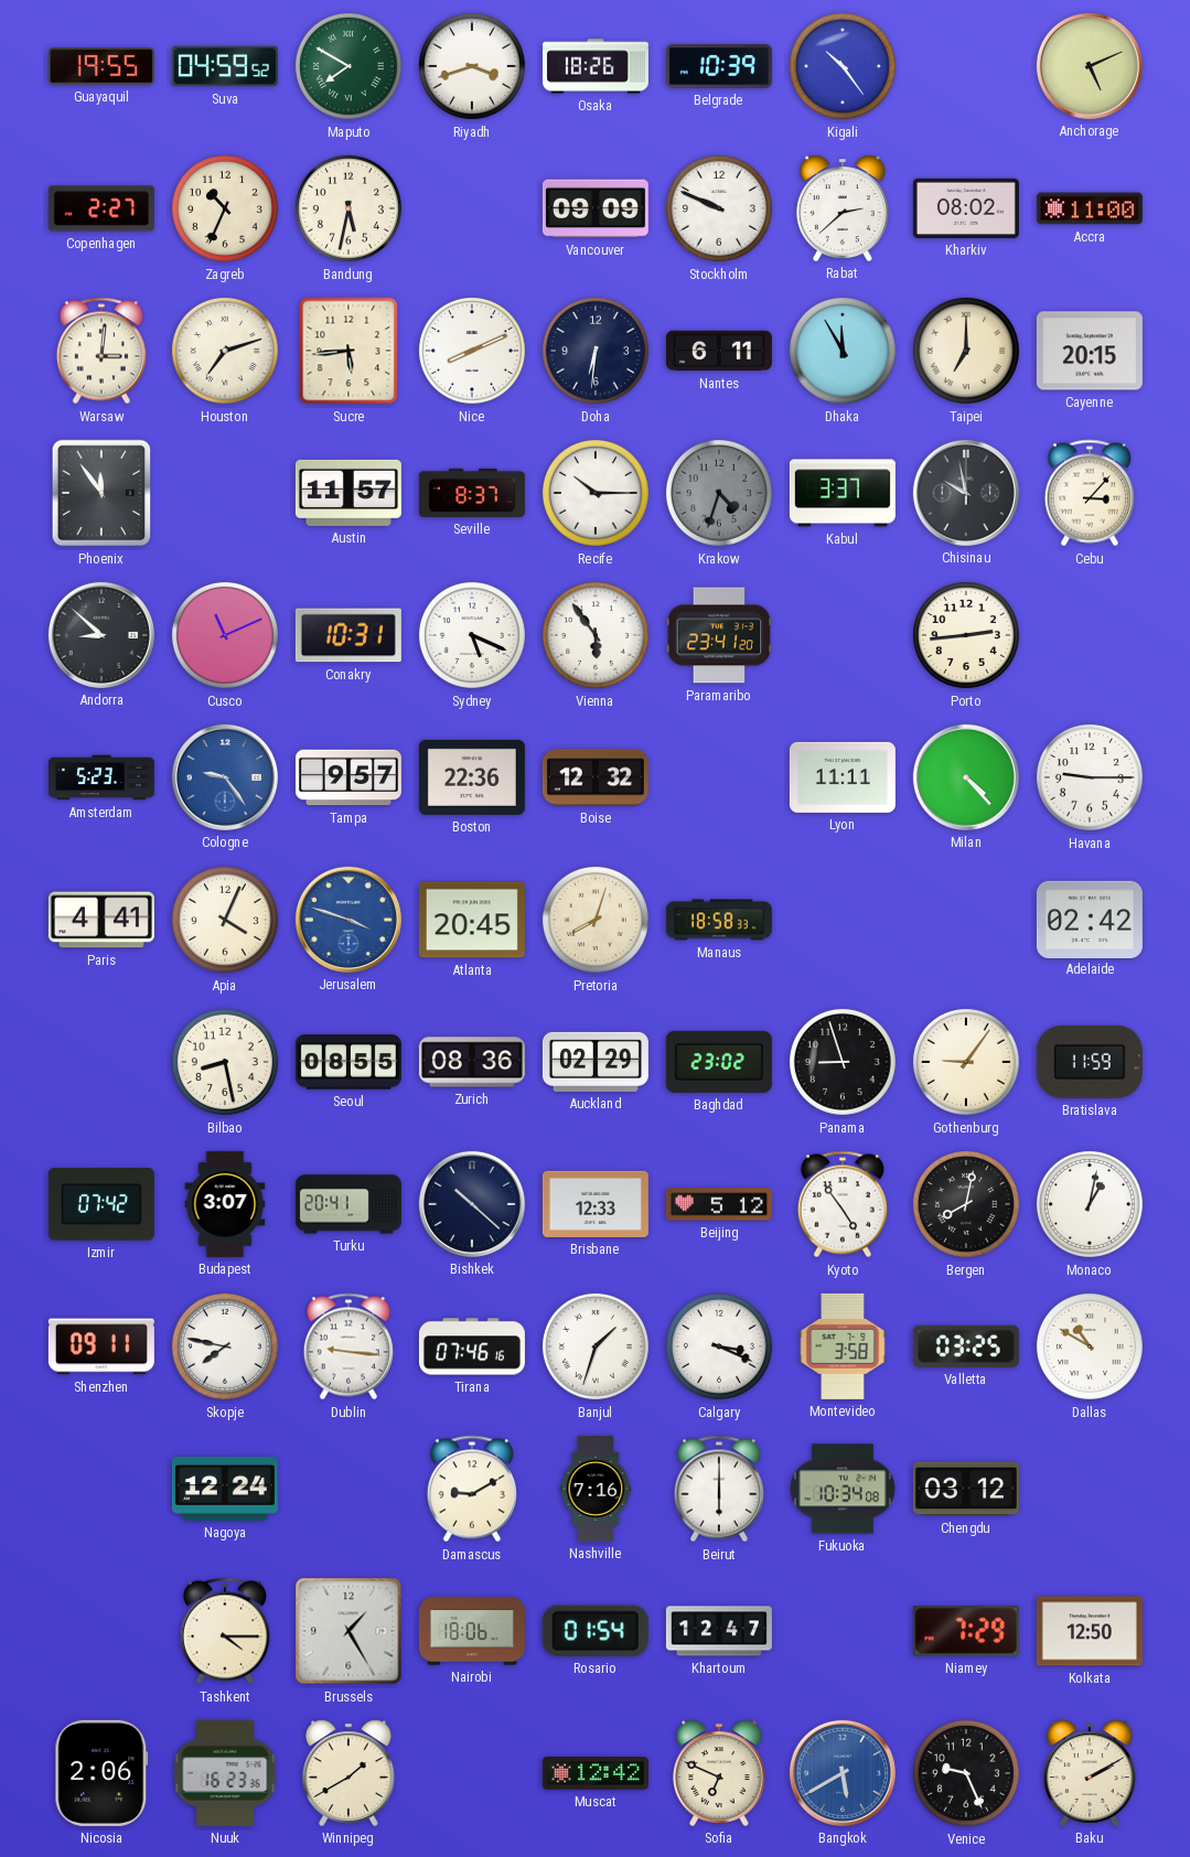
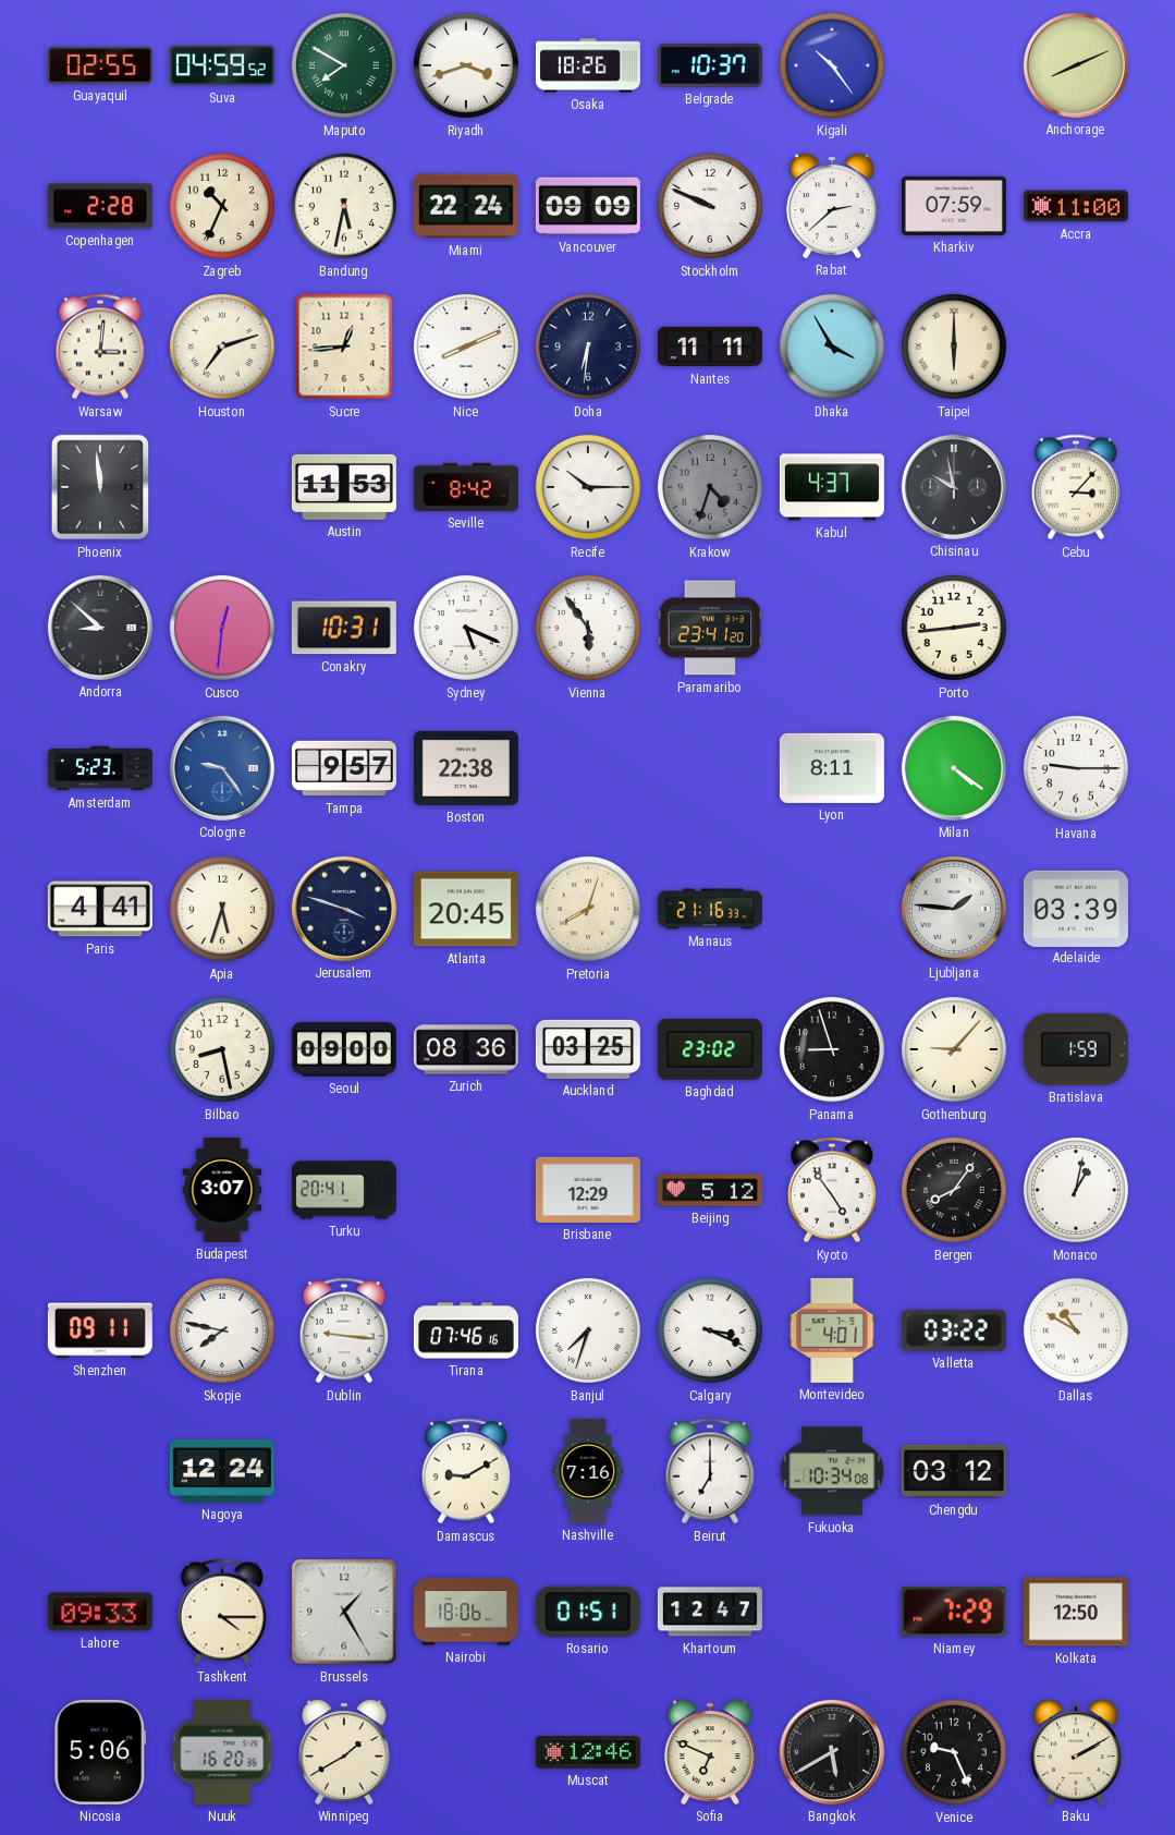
Guayaquil: 19:55 -> 02:55 (100, 65)
Belgrade: 10:39 -> 10:37 (710, 65)
Anchorage: 5:11 -> 8:11 (1076, 65)
Copenhagen: 2:27 -> 2:28 (100, 206)
Miami: none -> 22:24 (466, 206)
Kharkiv: 08:02 -> 07:59 (954, 206)
Sucre: 5:44 -> 12:44 (344, 347)
Nantes: 6:11 -> 11:11 (710, 347)
Dhaka: 11:55 -> 3:55 (832, 347)
Taipei: 7:00 -> 6:00 (954, 347)
Cayenne: 20:15 -> none (1090, 351)
Phoenix: 11:54 -> 11:59 (100, 487)
Austin: 11:57 -> 11:53 (344, 487)
Seville: 8:37 -> 8:42 (466, 487)
Kabul: 3:37 -> 4:37 (832, 487)
Cusco: 11:11 -> 12:31 (222, 628)
Boston: 22:36 -> 22:38 (466, 768)
Boise: 12:32 -> none (596, 777)
Lyon: 11:11 -> 8:11 (832, 768)
Milan: 4:23 -> 4:21 (954, 768)
Apia: 4:04 -> 5:33 (222, 909)
Jerusalem dial: blue -> navy (344, 909)
Manaus: 18:58 -> 21:16 (710, 909)
Ljubljana: none -> 1:46 (954, 909)
Adelaide: 02:42 -> 03:39 (1076, 908)
Seoul: 08:55 -> 09:00 (344, 1049)
Auckland: 02:29 -> 03:25 (588, 1049)
Gothenburg: 9:06 -> 9:07 (954, 1049)
Bratislava: 11:59 -> 1:59 (1076, 1049)
Izmir: 07:42 -> none (101, 1205)
Bishkek: 10:22 -> none (472, 1204)
Brisbane: 12:33 -> 12:29 (588, 1190)
Bergen: 8:02 -> 8:06 (954, 1190)
Banjul: 1:33 -> 7:33 (588, 1330)
Montevideo: 3:58 -> 4:01 (832, 1330)
Valletta: 03:25 -> 03:22 (954, 1330)
Beirut: 6:00 -> 7:00 (710, 1471)
Lahore: none -> 09:33 (100, 1612)
Rosario: 01:54 -> 01:51 (588, 1612)
Nicosia: 2:06 -> 5:06 (100, 1752)
Nuuk: 16:23 -> 16:20 (222, 1752)
Muscat: 12:42 -> 12:46 (588, 1752)
Bangkok dial: blue -> black (832, 1752)
